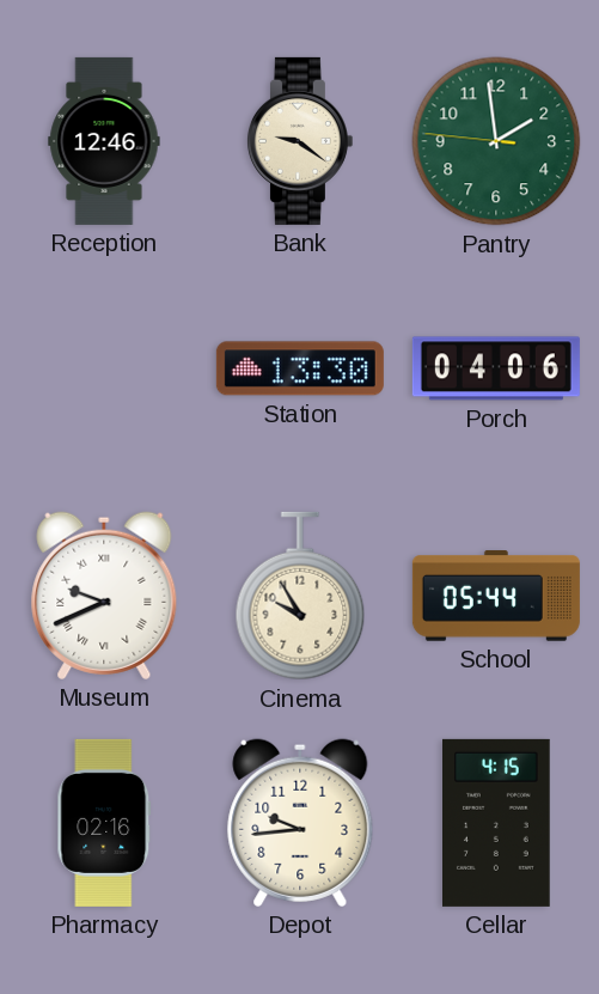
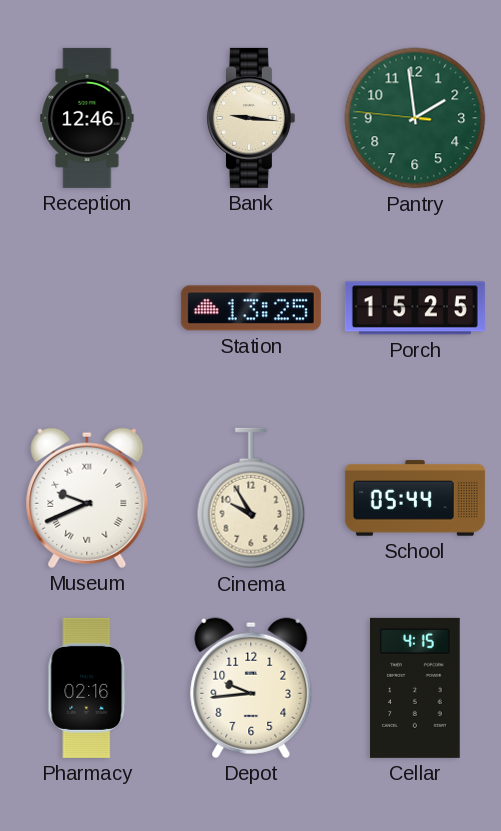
Bank: 9:21 -> 9:16 (250, 118)
Station: 13:30 -> 13:25 (251, 308)
Porch: 04:06 -> 15:25 (415, 308)
